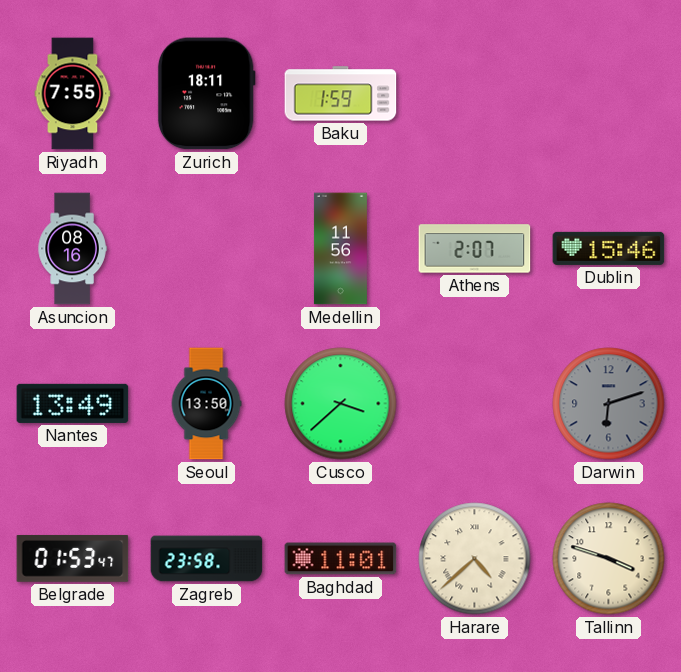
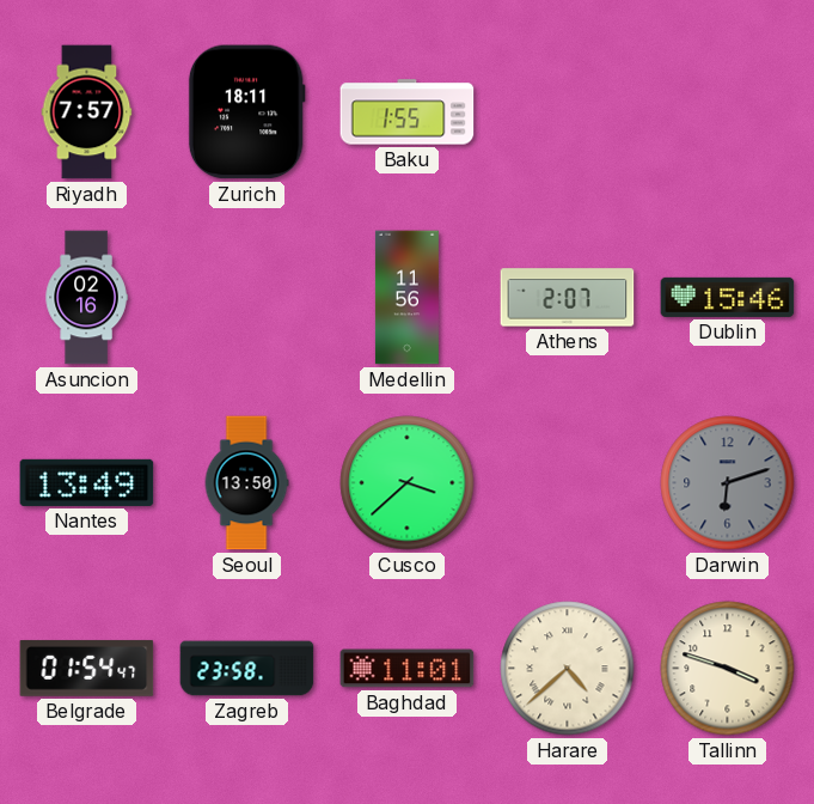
Riyadh: 7:55 -> 7:57 (87, 112)
Baku: 1:59 -> 1:55 (408, 112)
Asuncion: 08:16 -> 02:16 (86, 298)
Belgrade: 01:53 -> 01:54 (87, 668)
